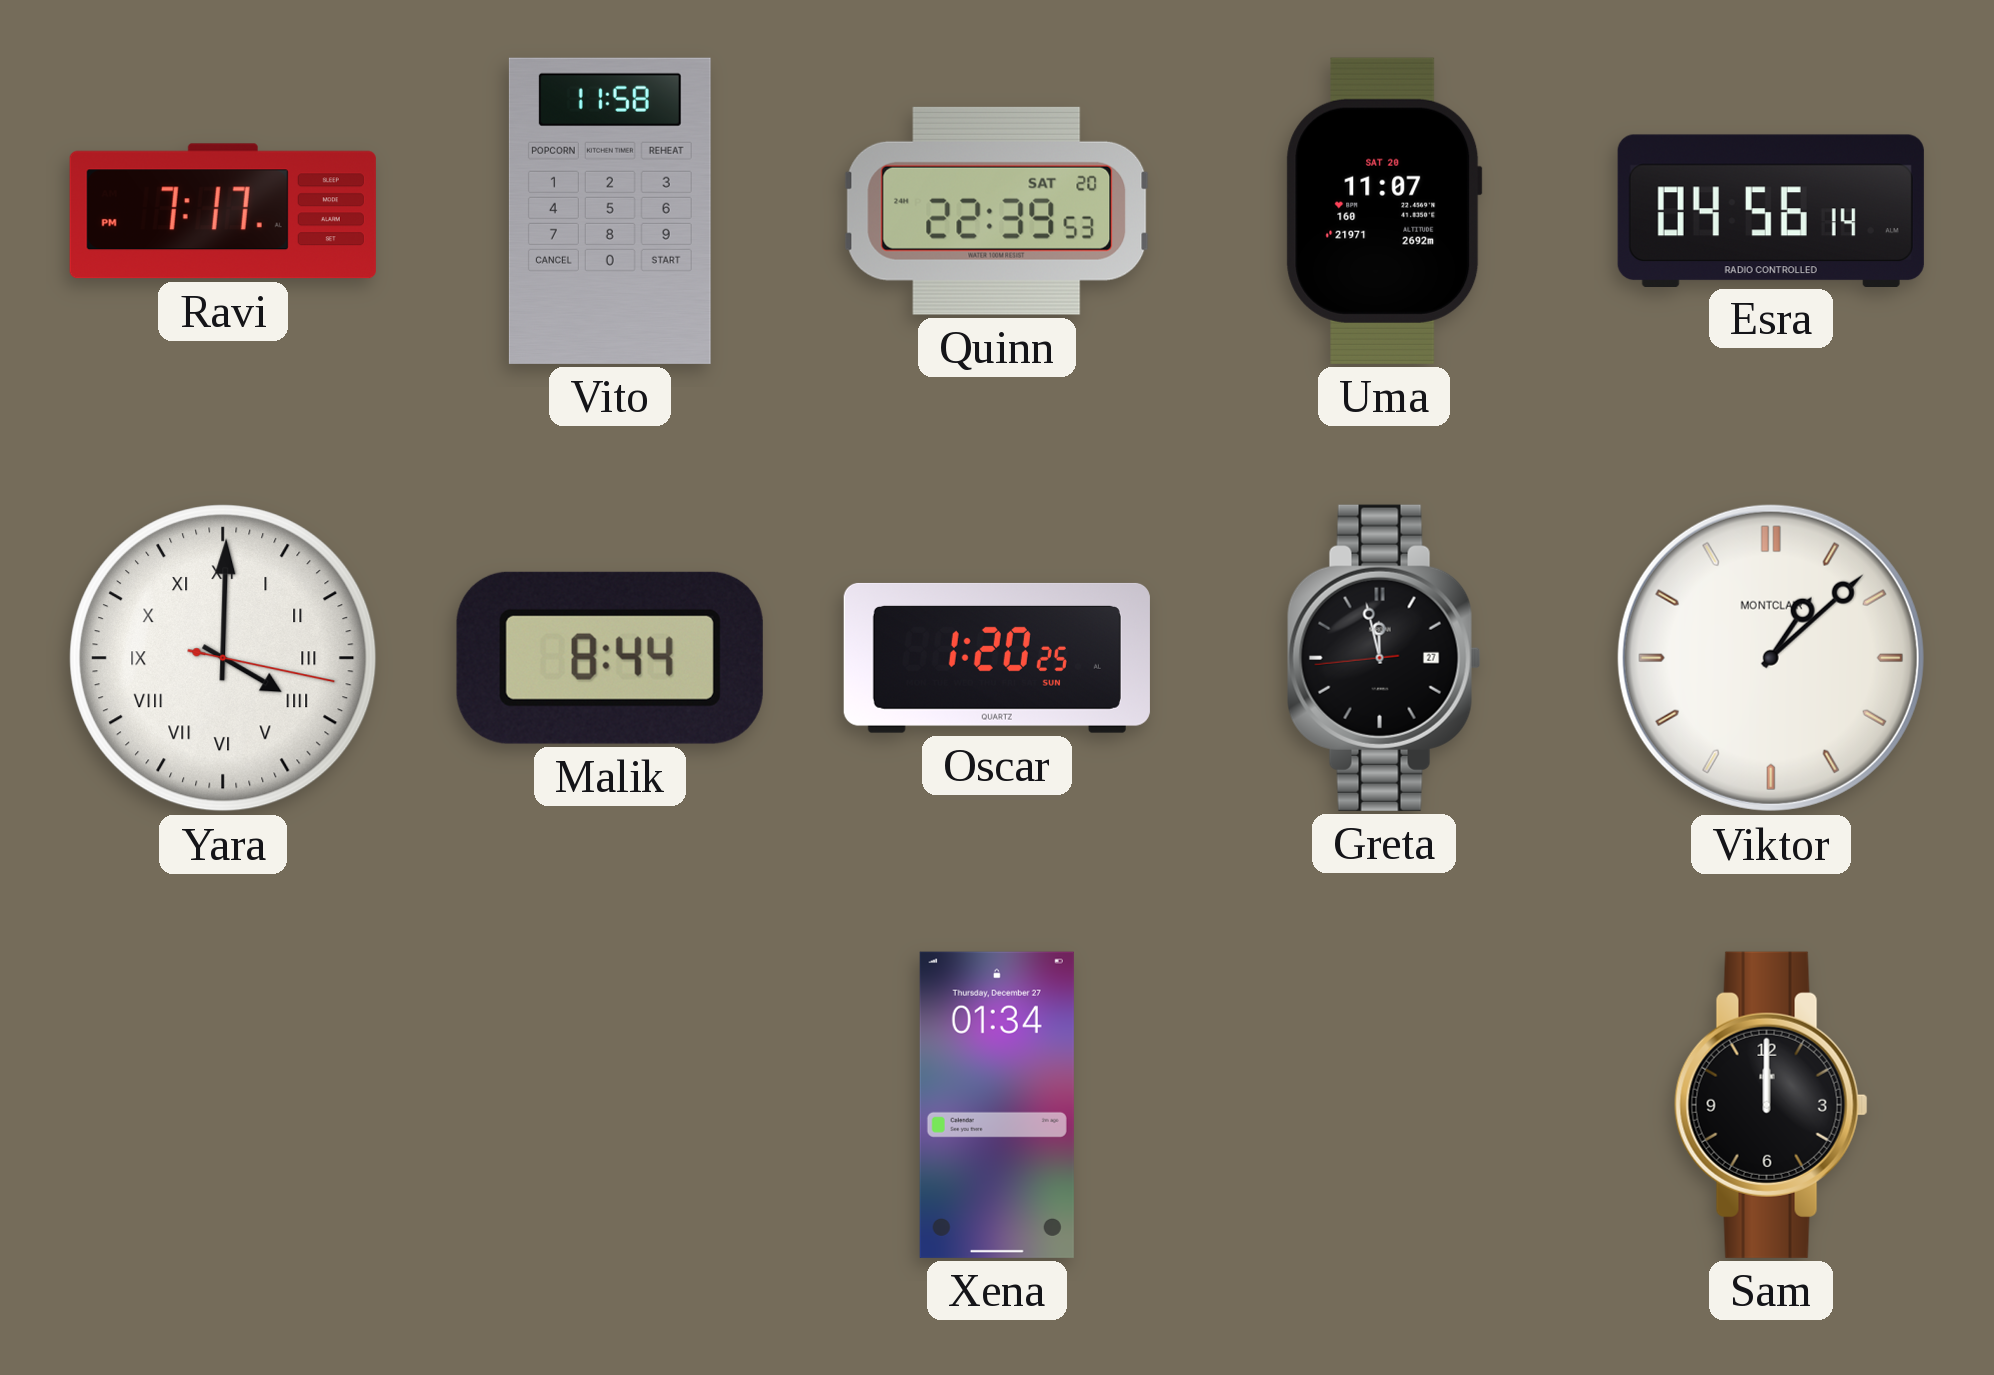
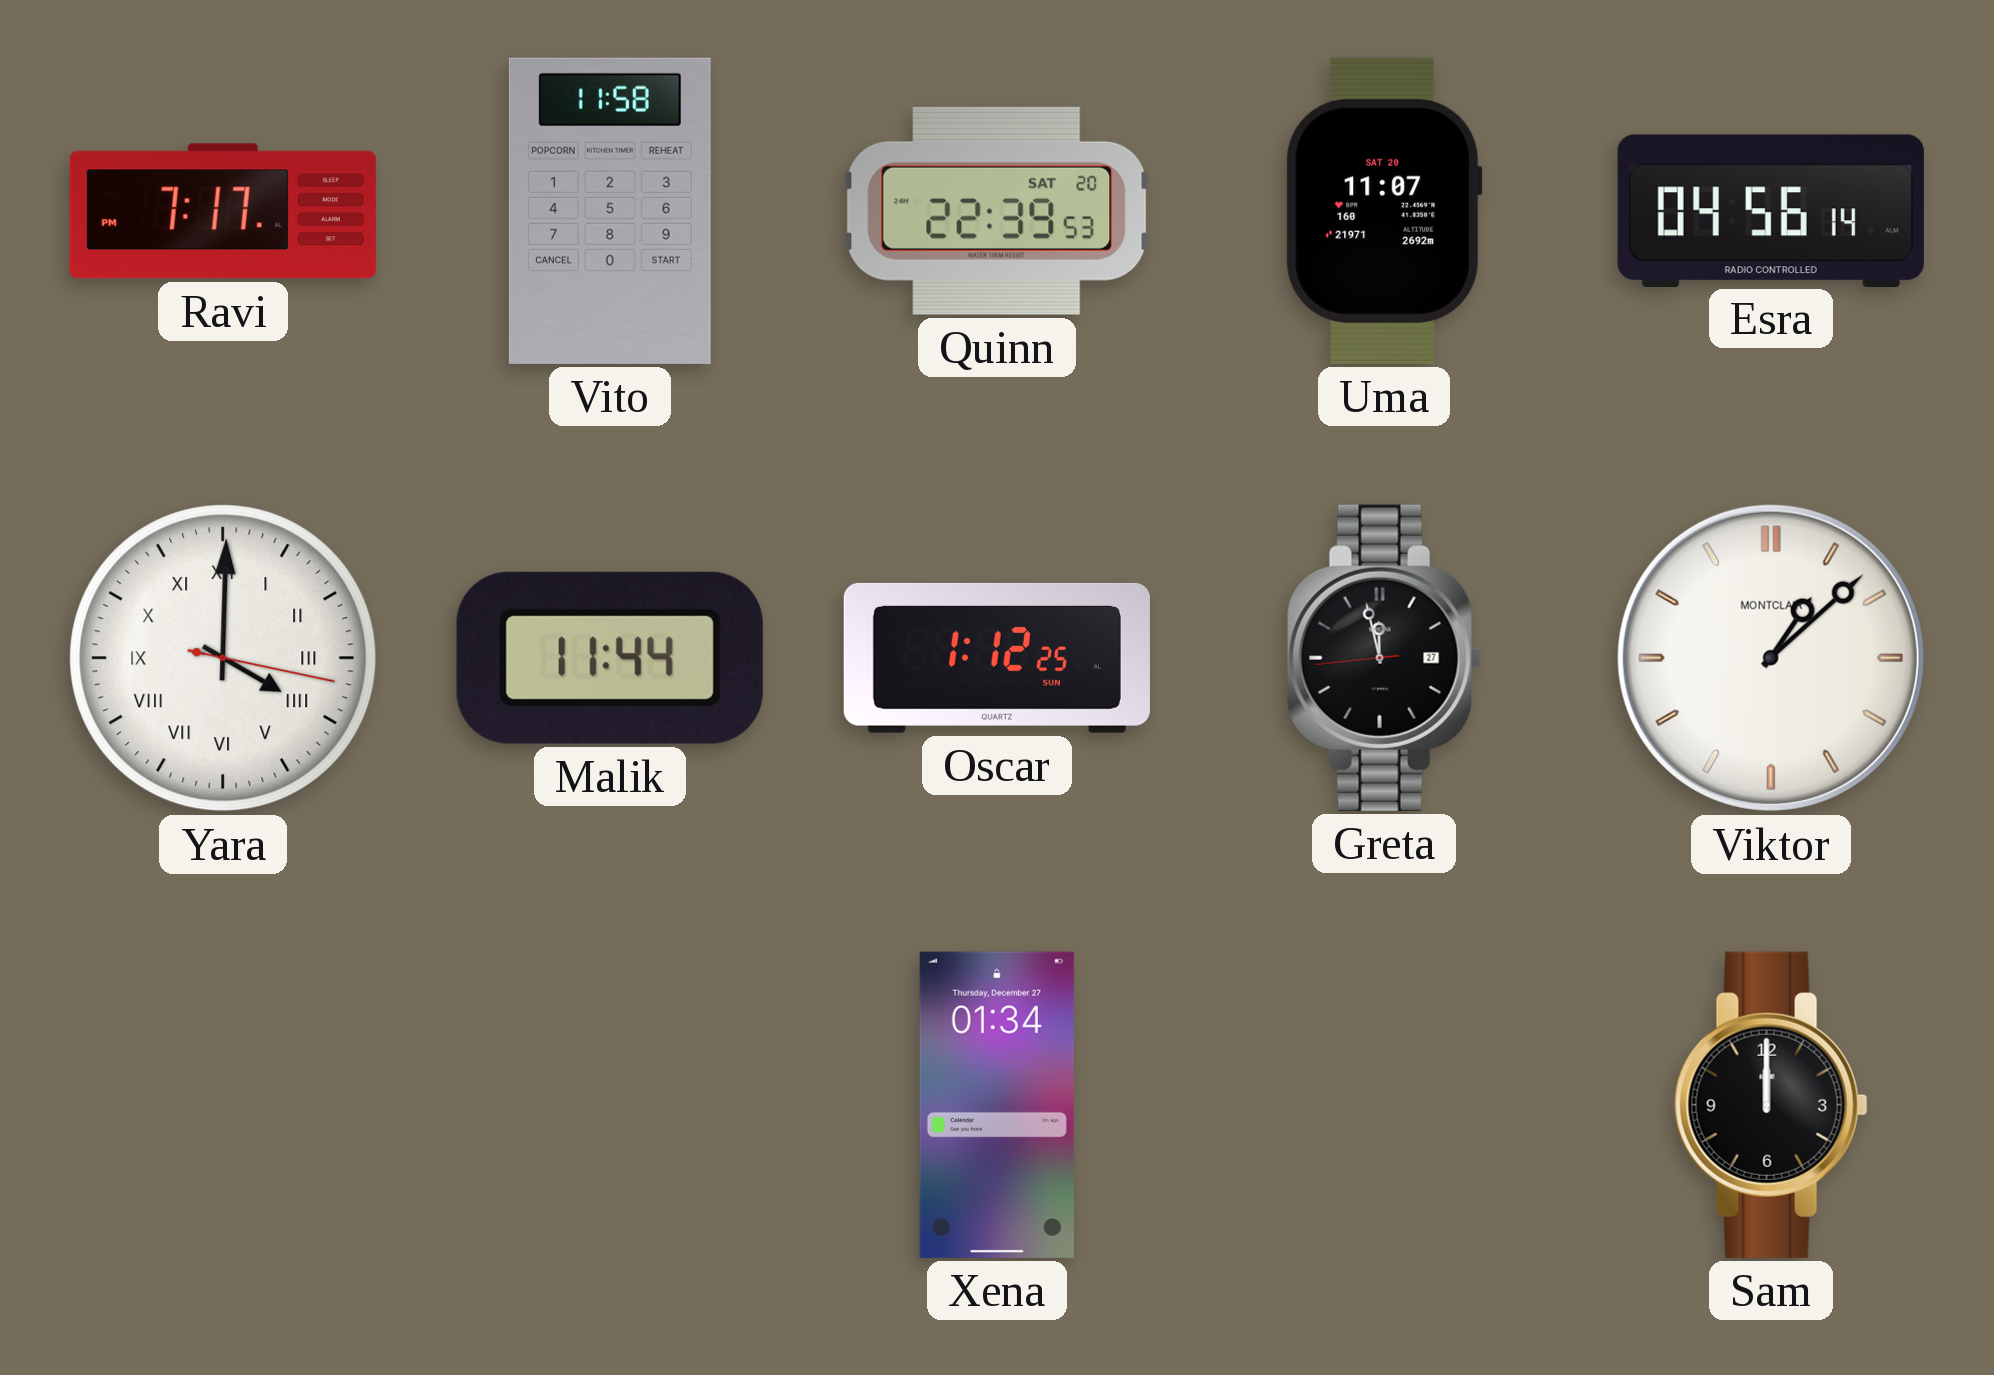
Malik: 8:44 -> 11:44 (610, 658)
Oscar: 1:20 -> 1:12 (997, 658)
